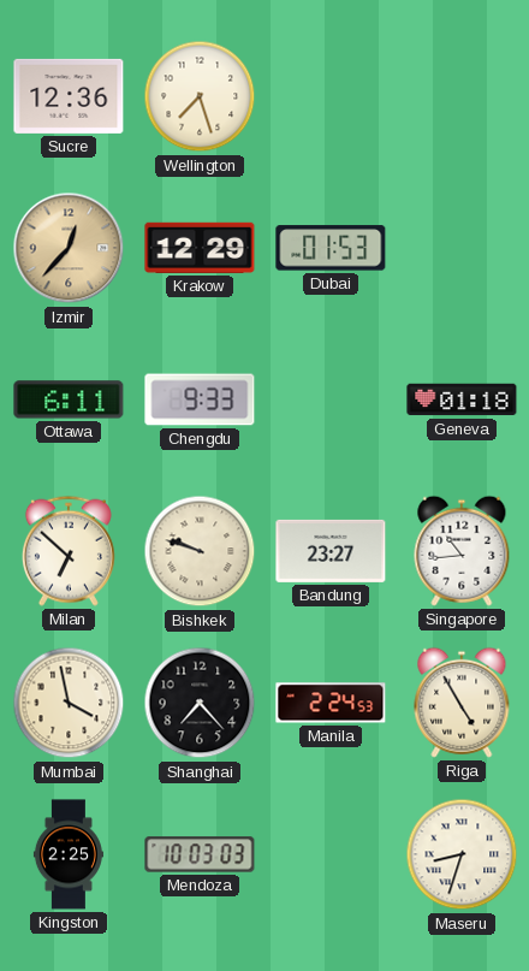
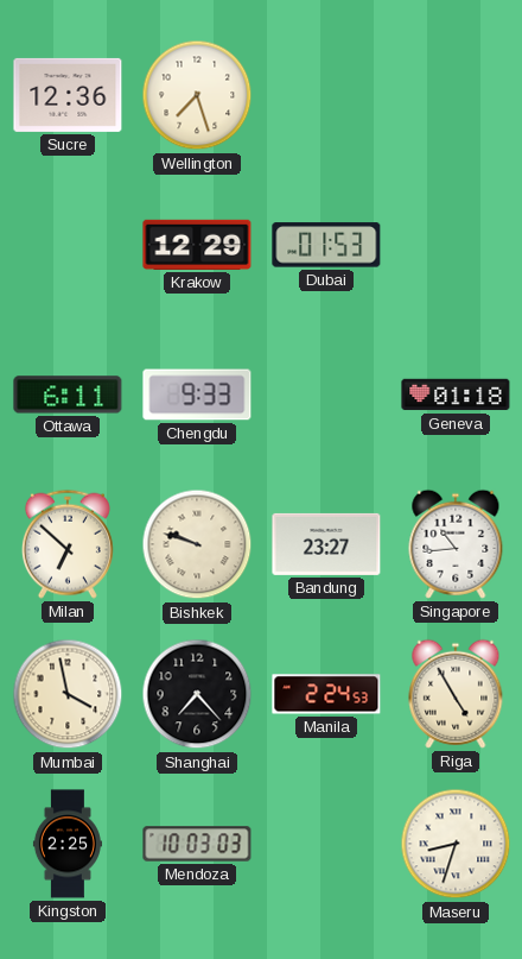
Izmir: 12:37 -> none (69, 248)
